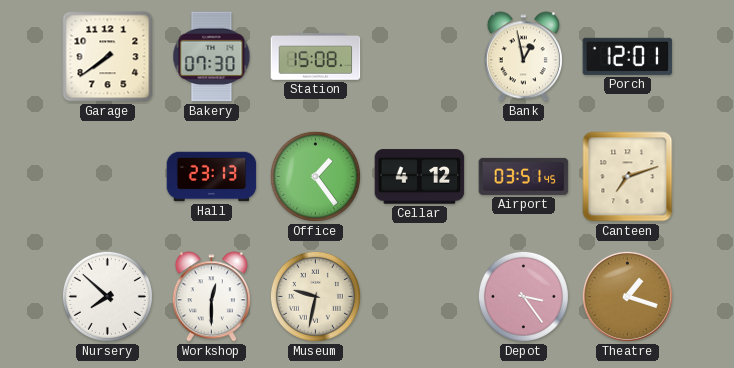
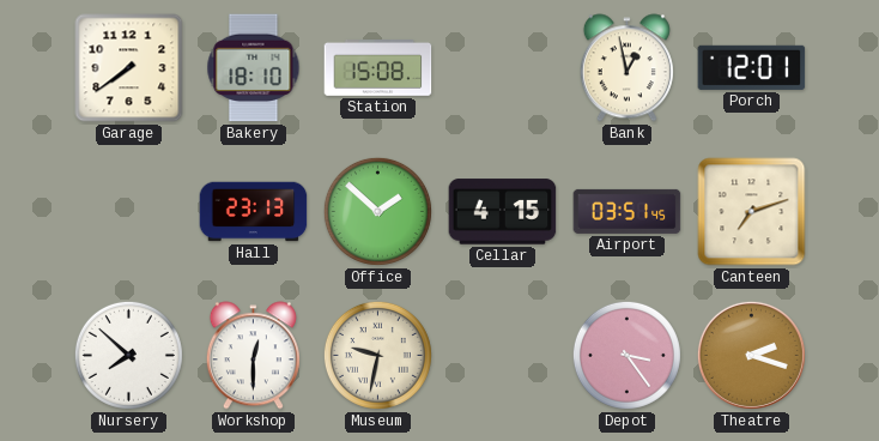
Bakery: 07:30 -> 18:10 (254, 68)
Office: 1:24 -> 1:52 (377, 211)
Cellar: 4:12 -> 4:15 (503, 212)
Theatre: 1:18 -> 2:18 (751, 355)
